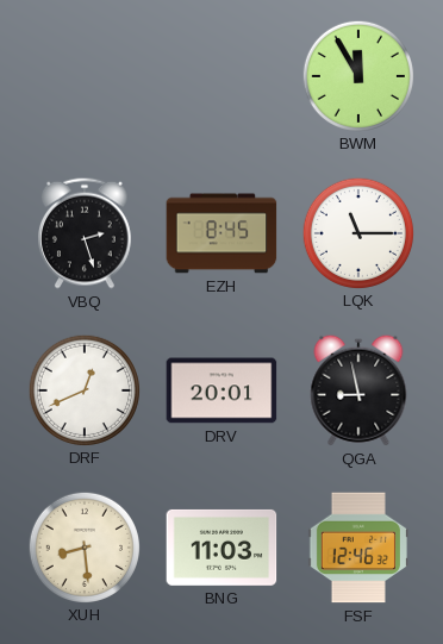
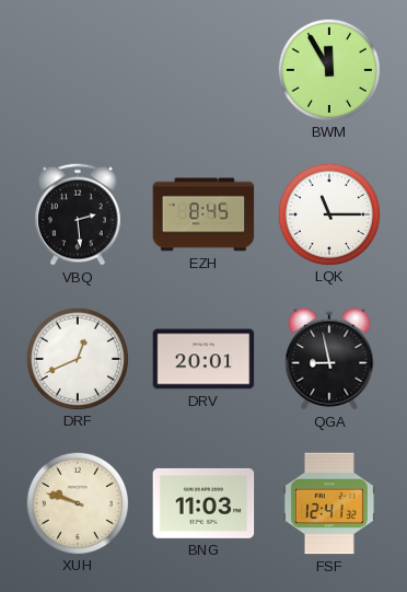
VBQ: 2:27 -> 2:29 (78, 214)
XUH: 8:29 -> 9:48 (77, 502)
FSF: 12:46 -> 12:41 (329, 503)
